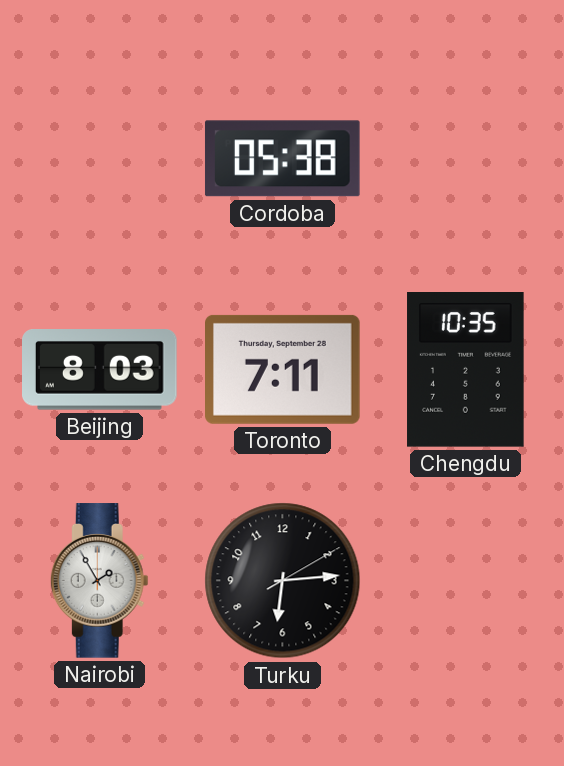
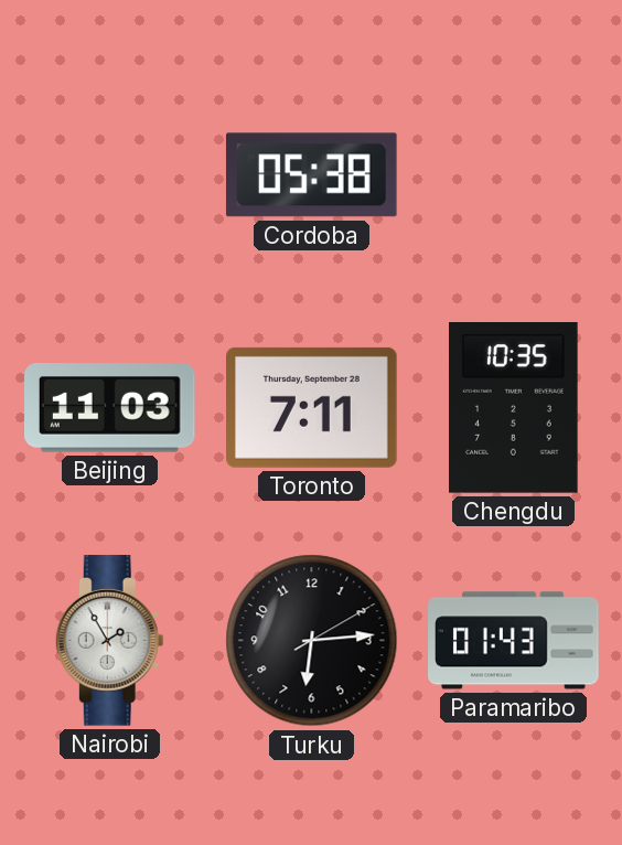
Beijing: 8:03 -> 11:03 (110, 408)
Paramaribo: none -> 01:43 (514, 641)
